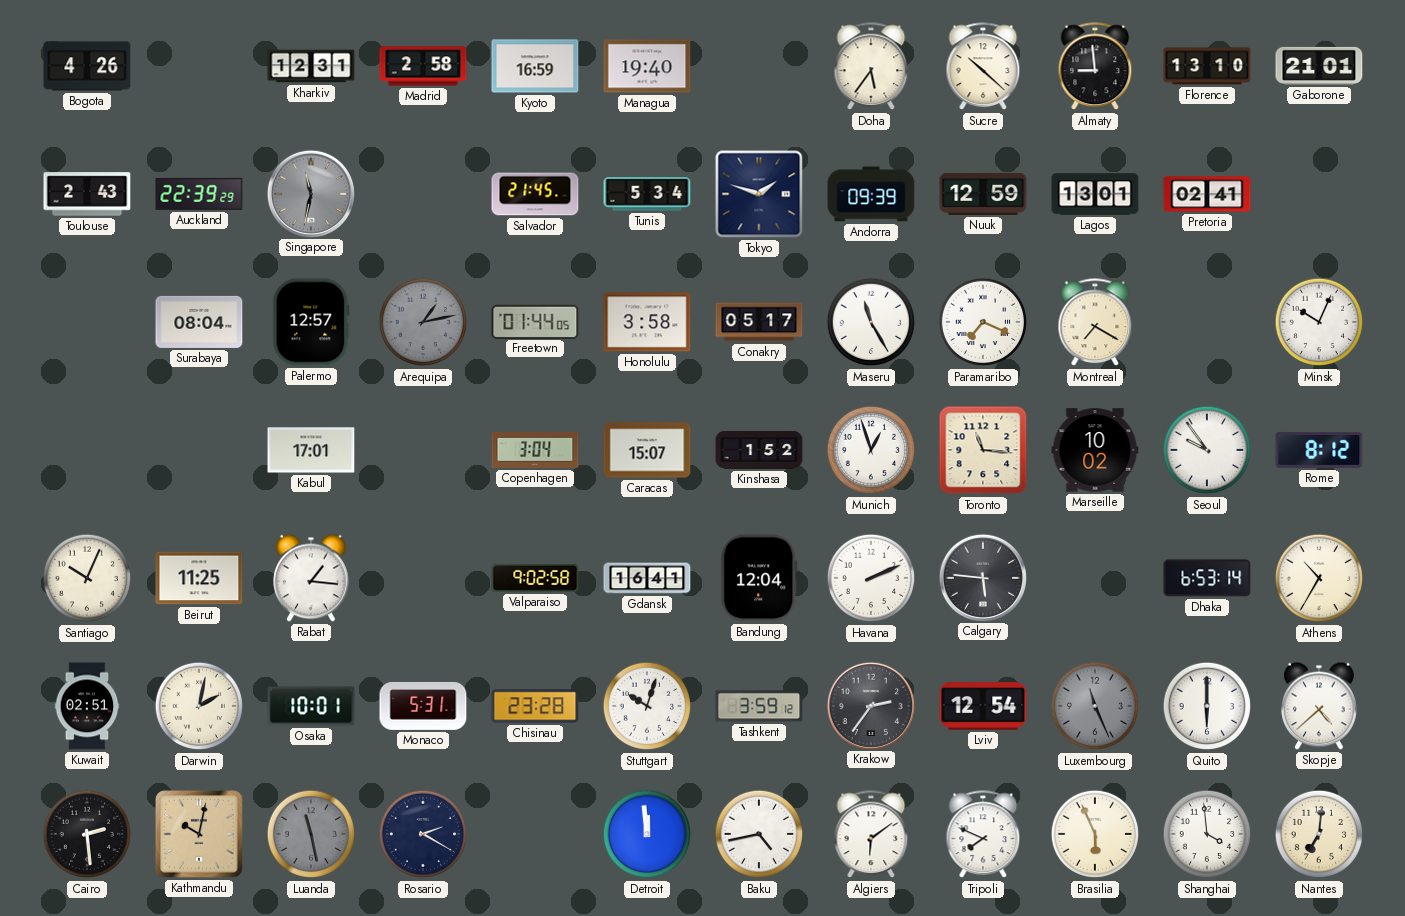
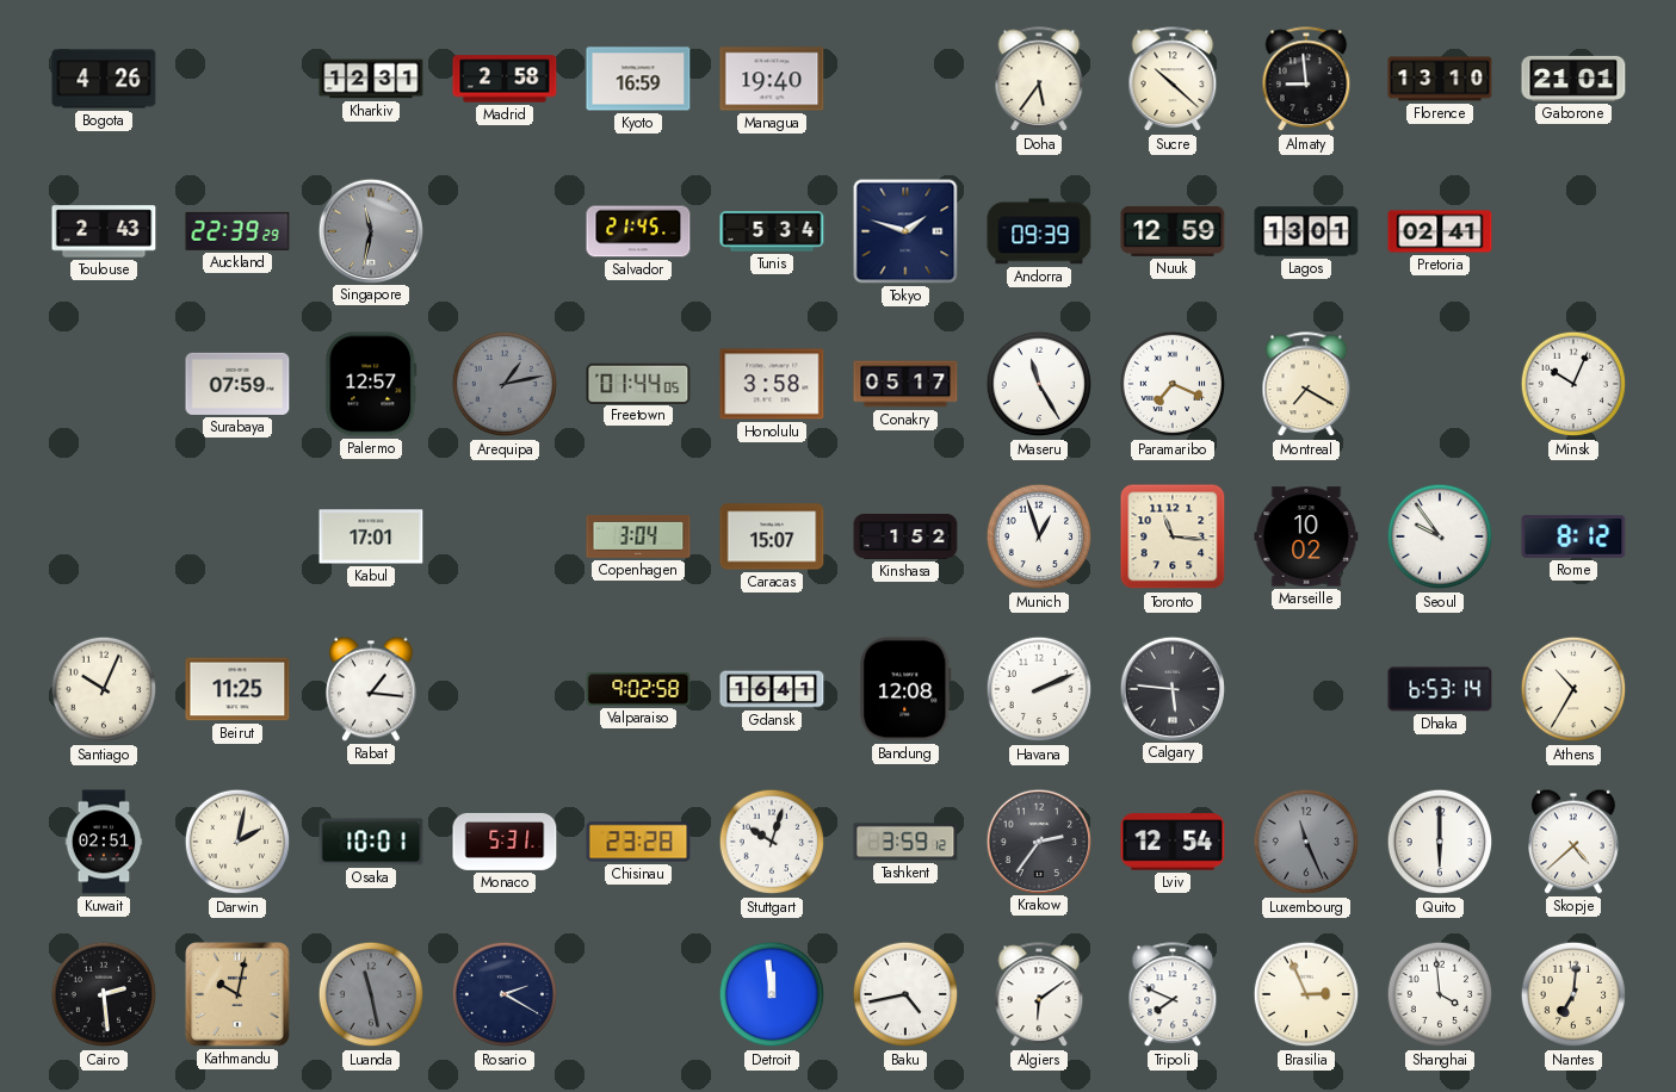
Surabaya: 08:04 -> 07:59 (237, 384)
Bandung: 12:04 -> 12:08 (905, 689)
Brasilia: 5:56 -> 2:56 (1306, 994)
